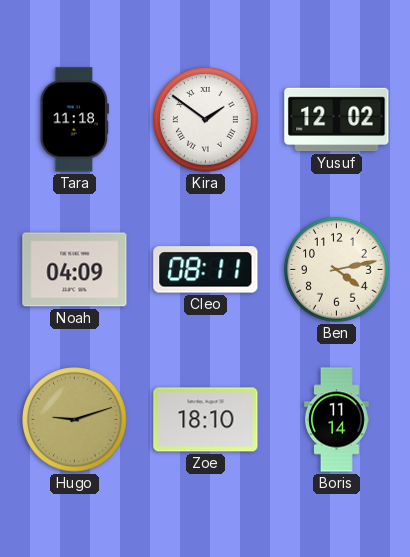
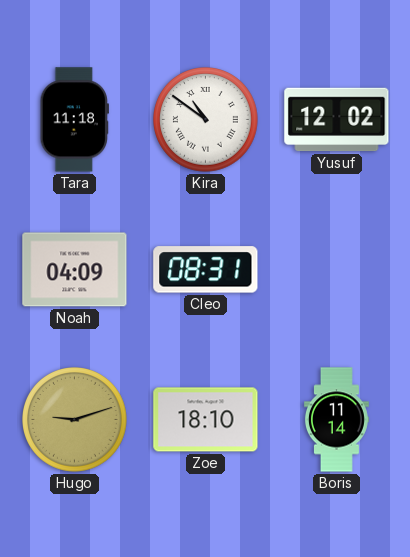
Kira: 1:51 -> 10:51 (206, 120)
Cleo: 08:11 -> 08:31 (206, 270)
Ben: 4:13 -> none (337, 270)
